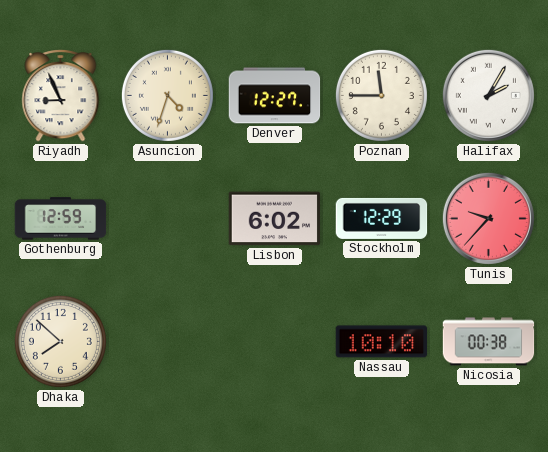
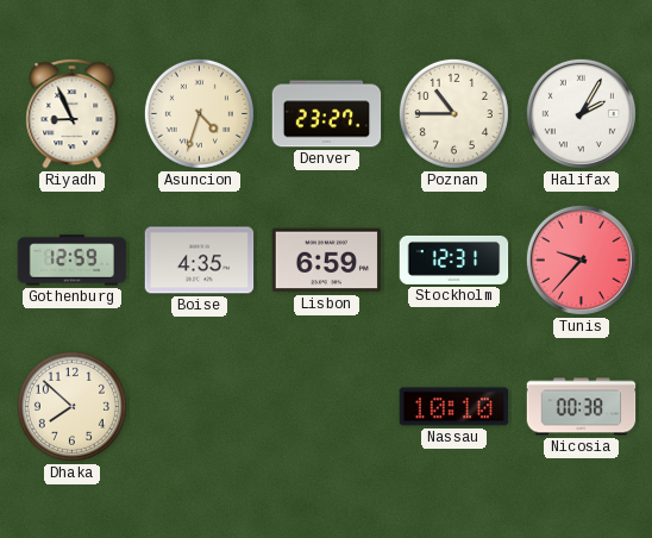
Denver: 12:27 -> 23:27 (327, 114)
Poznan: 11:45 -> 10:45 (453, 113)
Boise: none -> 4:35 (200, 261)
Lisbon: 6:02 -> 6:59 (327, 261)
Stockholm: 12:29 -> 12:31 (454, 259)
